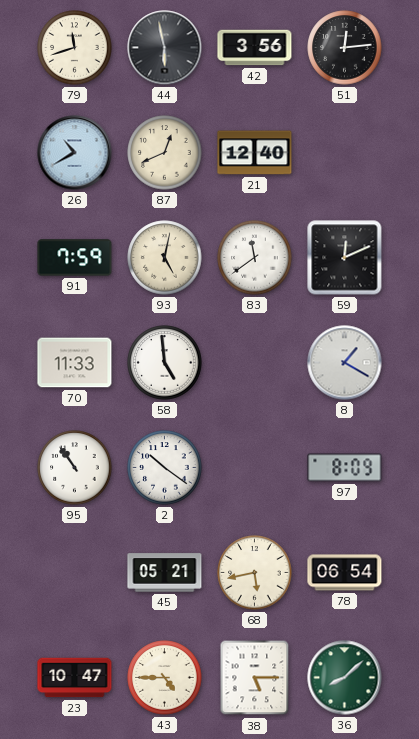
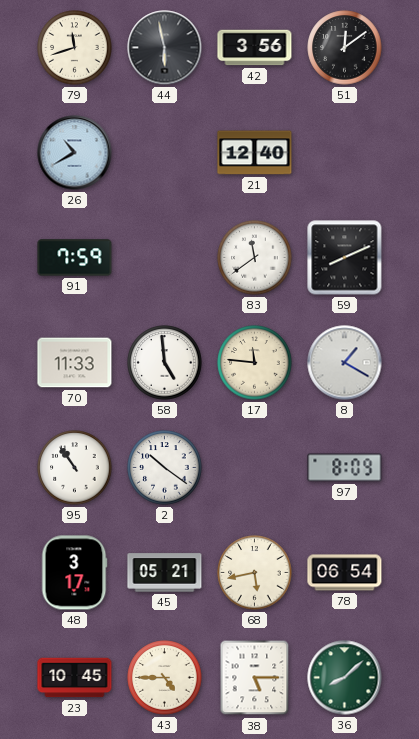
51: 12:14 -> 12:09 (345, 48)
87: 12:41 -> none (165, 153)
93: 5:02 -> none (165, 258)
59: 12:11 -> 8:11 (345, 258)
17: none -> 11:46 (255, 363)
48: none -> 3:17 (74, 573)
23: 10:47 -> 10:45 (75, 678)
